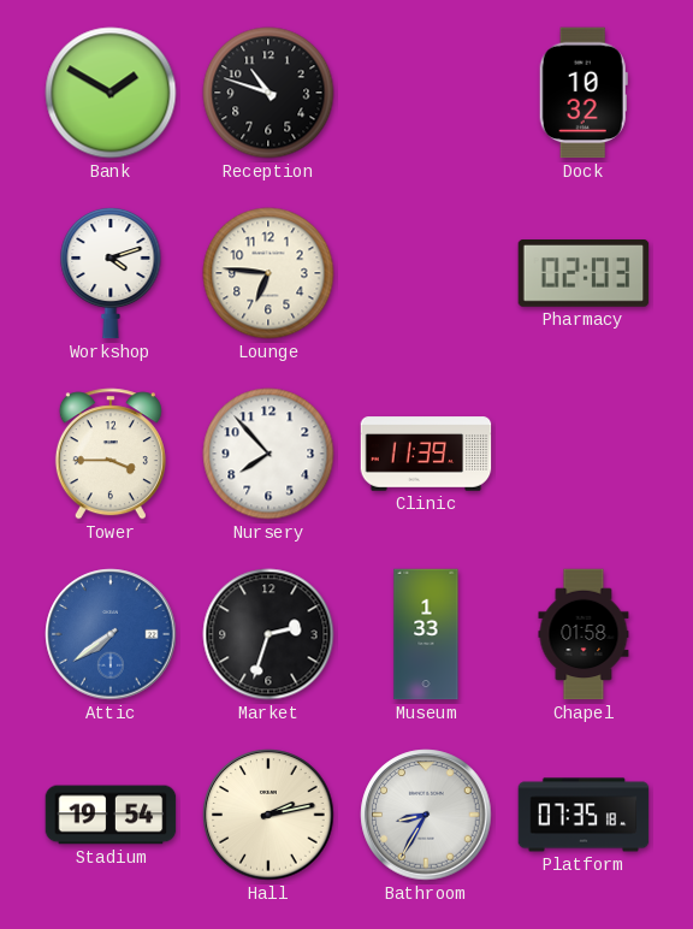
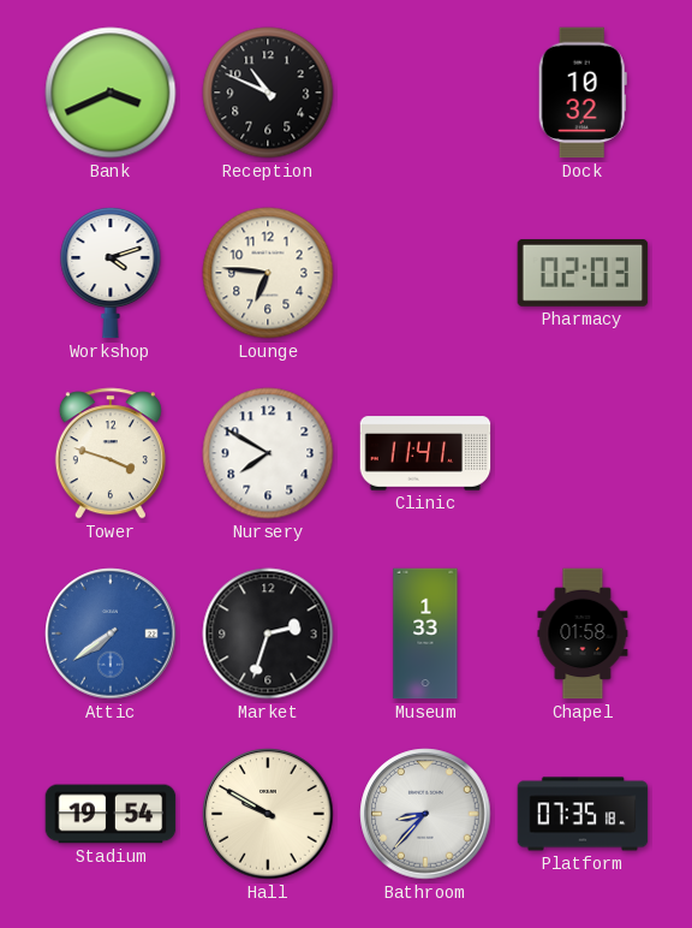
Bank: 1:50 -> 3:41 (111, 93)
Reception: 10:48 -> 10:49 (268, 93)
Tower: 3:45 -> 3:48 (111, 453)
Nursery: 7:53 -> 7:50 (268, 453)
Clinic: 11:39 -> 11:41 (425, 453)
Hall: 2:13 -> 9:50 (268, 814)
Bathroom: 8:35 -> 8:37 (425, 814)
